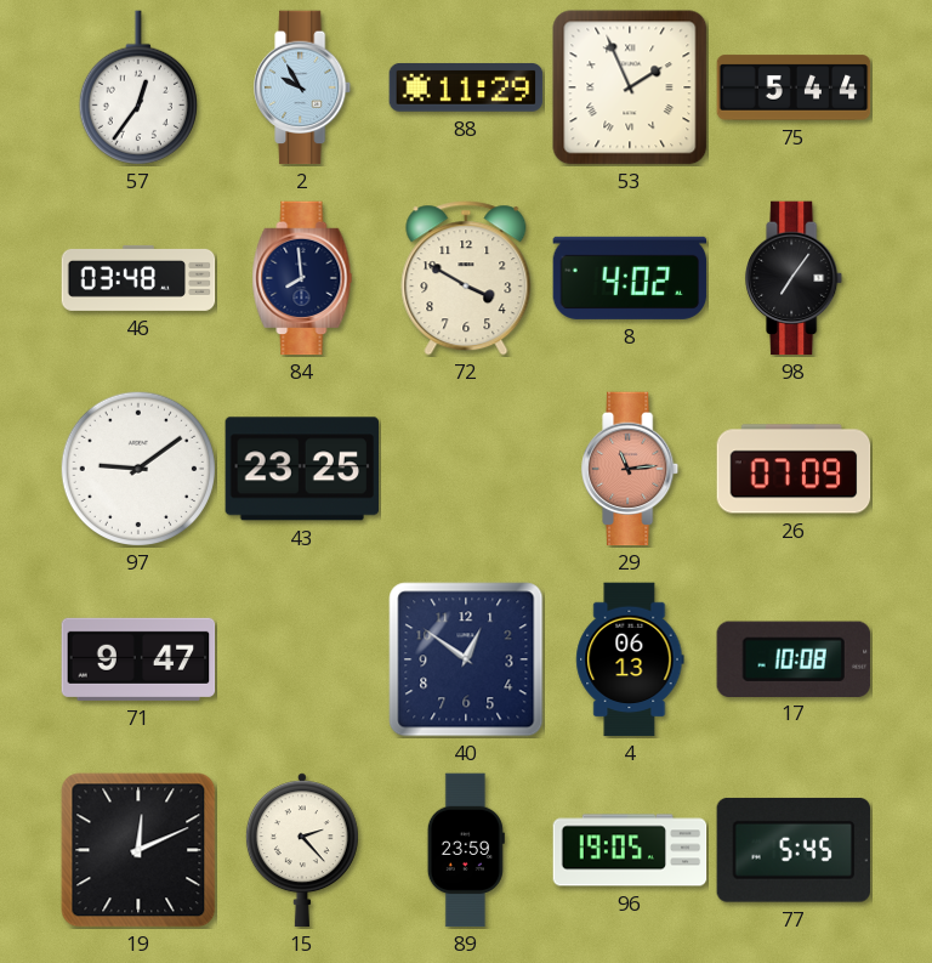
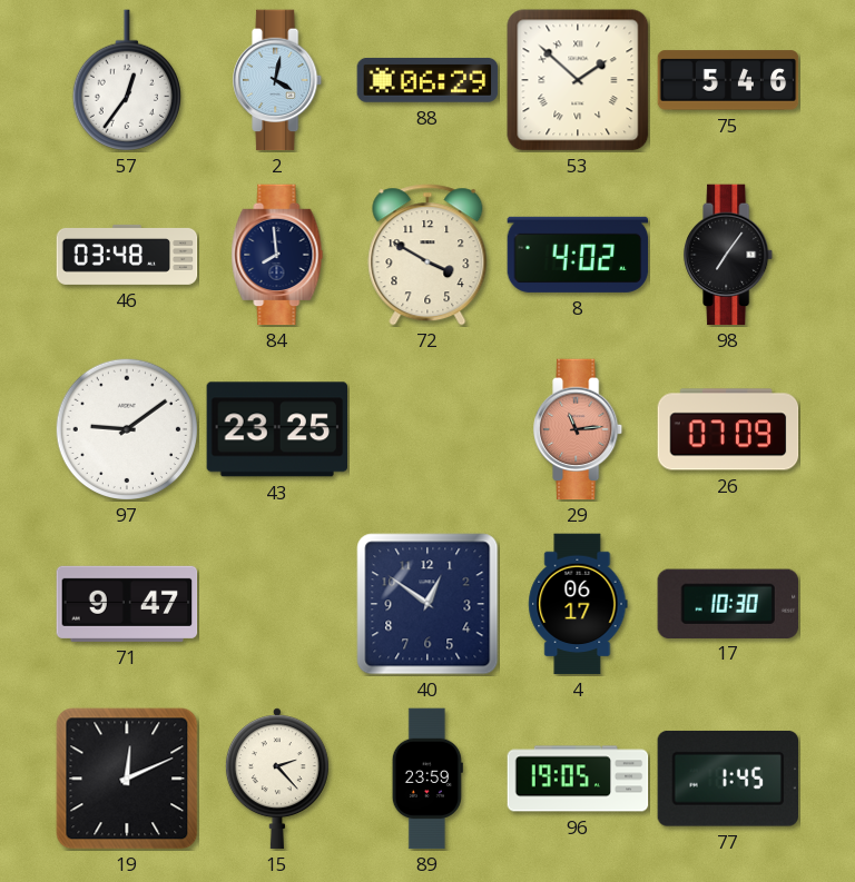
2: 9:55 -> 4:02 (278, 80)
88: 11:29 -> 06:29 (427, 80)
53: 1:56 -> 1:52 (578, 80)
75: 5:44 -> 5:46 (728, 80)
4: 06:13 -> 06:17 (578, 604)
17: 10:08 -> 10:30 (727, 603)
77: 5:45 -> 1:45 (727, 779)
